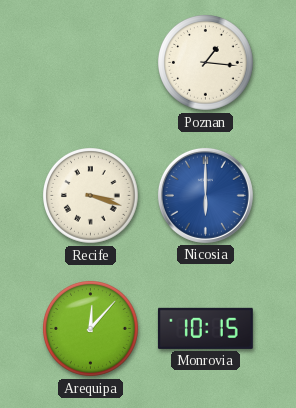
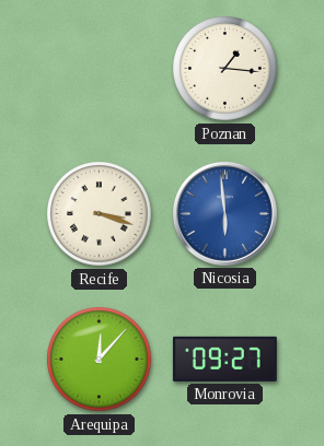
Nicosia: 6:00 -> 5:59 (224, 213)
Monrovia: 10:15 -> 09:27 (224, 359)
